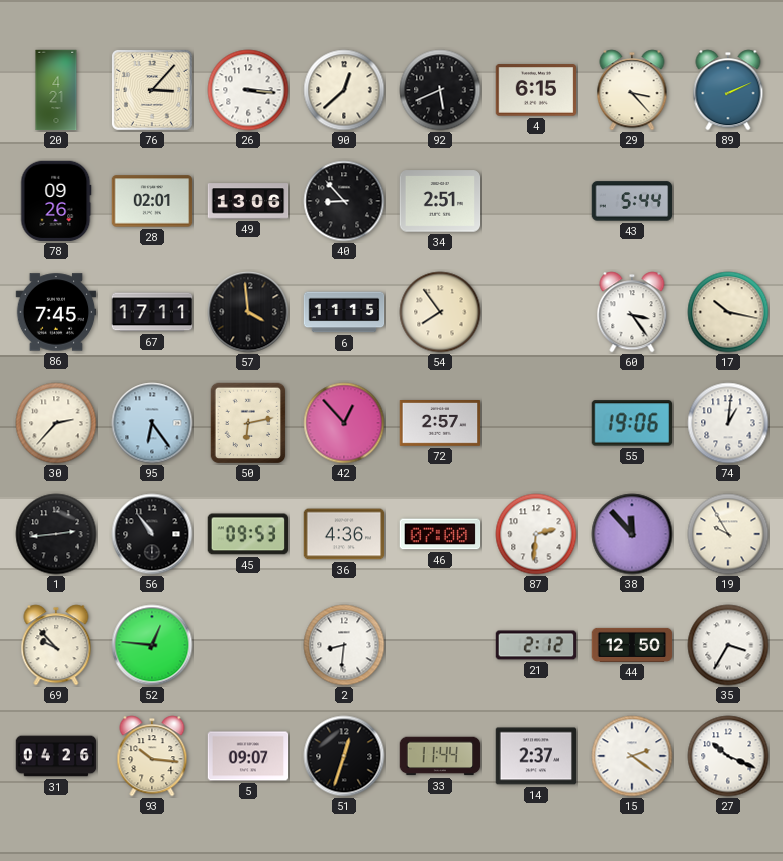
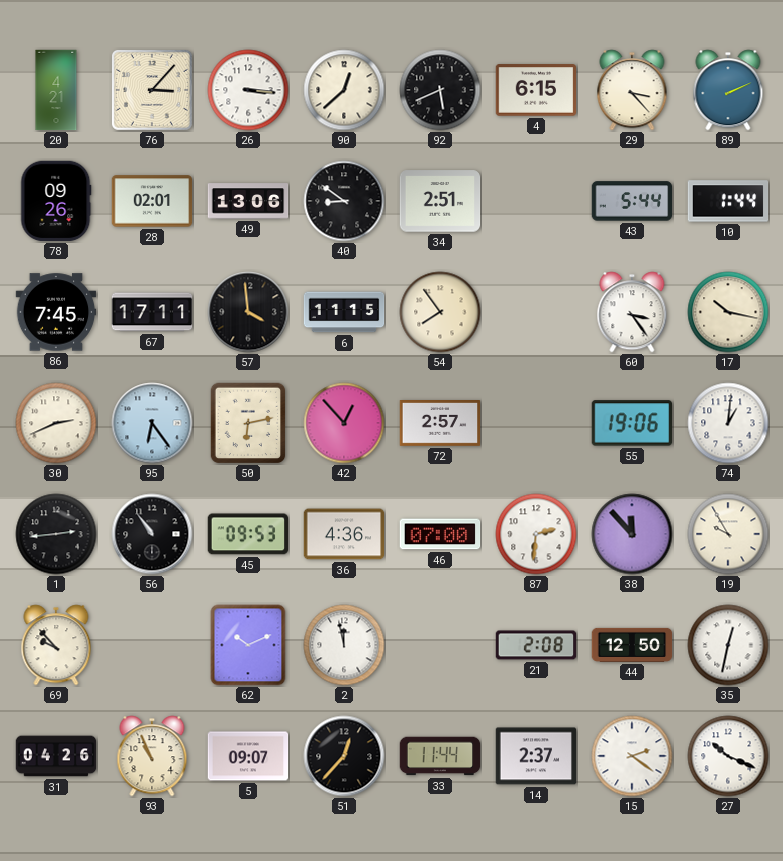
40: 8:53 -> 8:51 (344, 201)
10: none -> 1:44 (728, 201)
30: 2:37 -> 2:41 (56, 423)
52: 12:46 -> none (152, 645)
62: none -> 10:11 (248, 645)
2: 8:31 -> 11:58 (344, 645)
21: 2:12 -> 2:08 (536, 645)
35: 3:35 -> 12:32 (728, 645)
93: 10:16 -> 10:56 (152, 756)
51: 12:33 -> 12:37 (344, 756)
